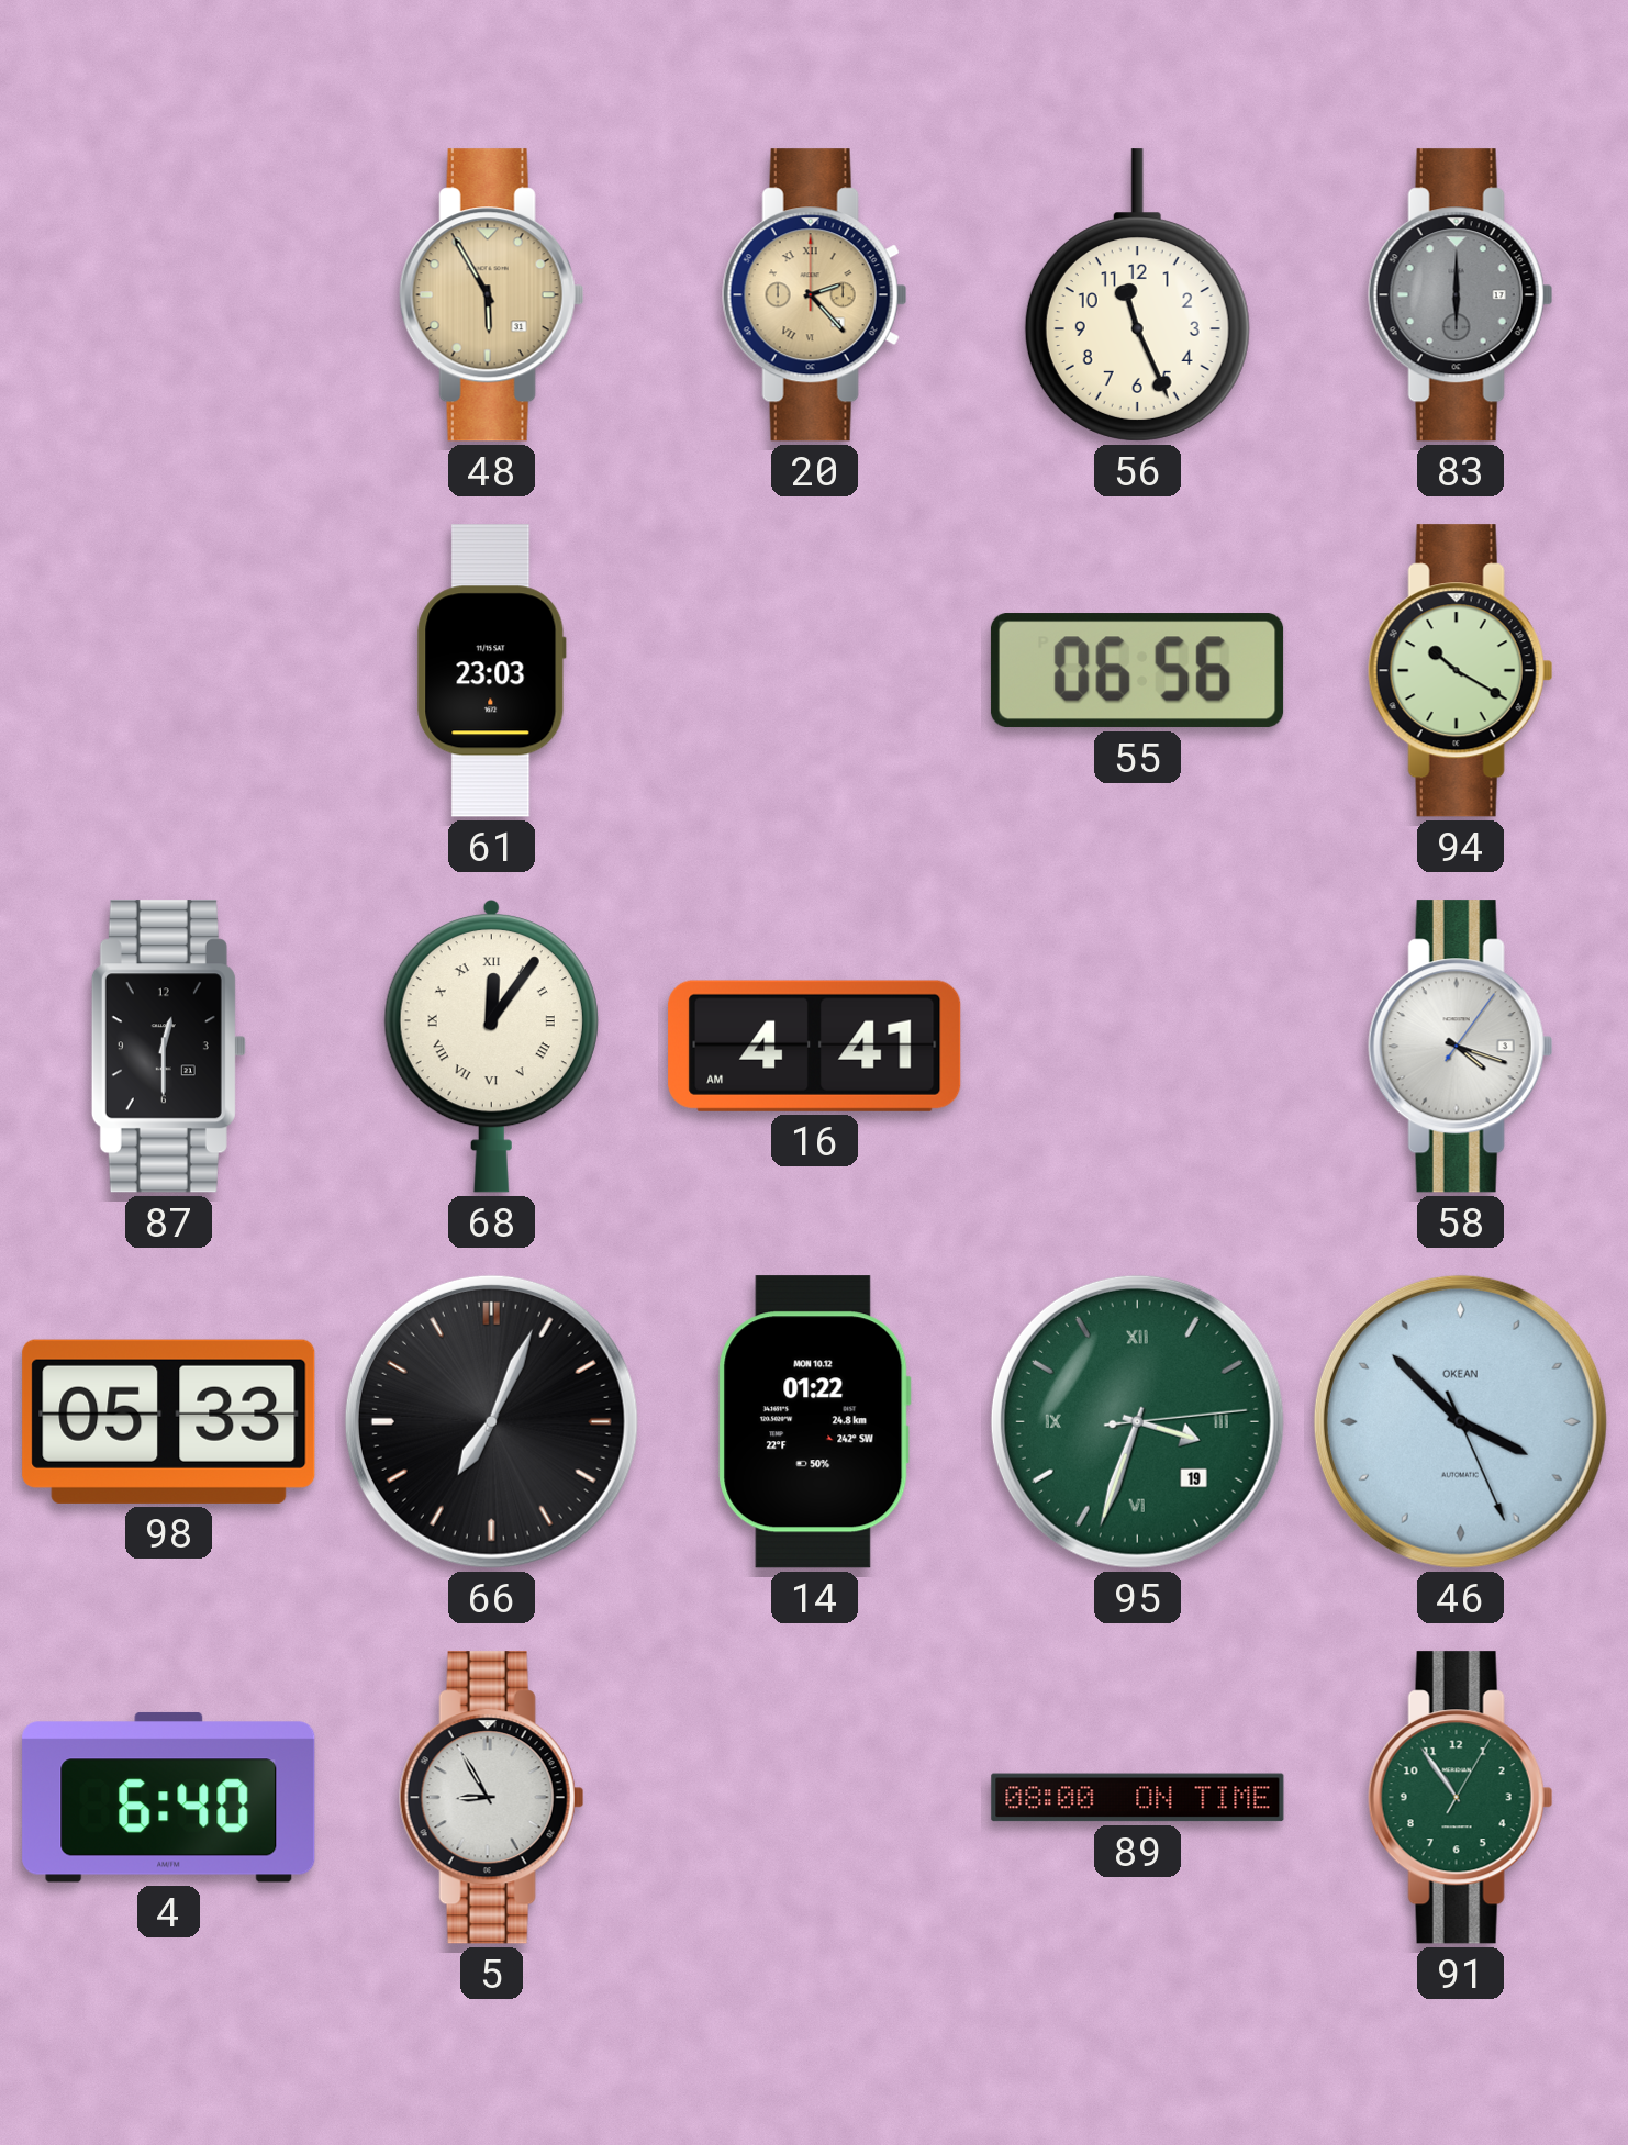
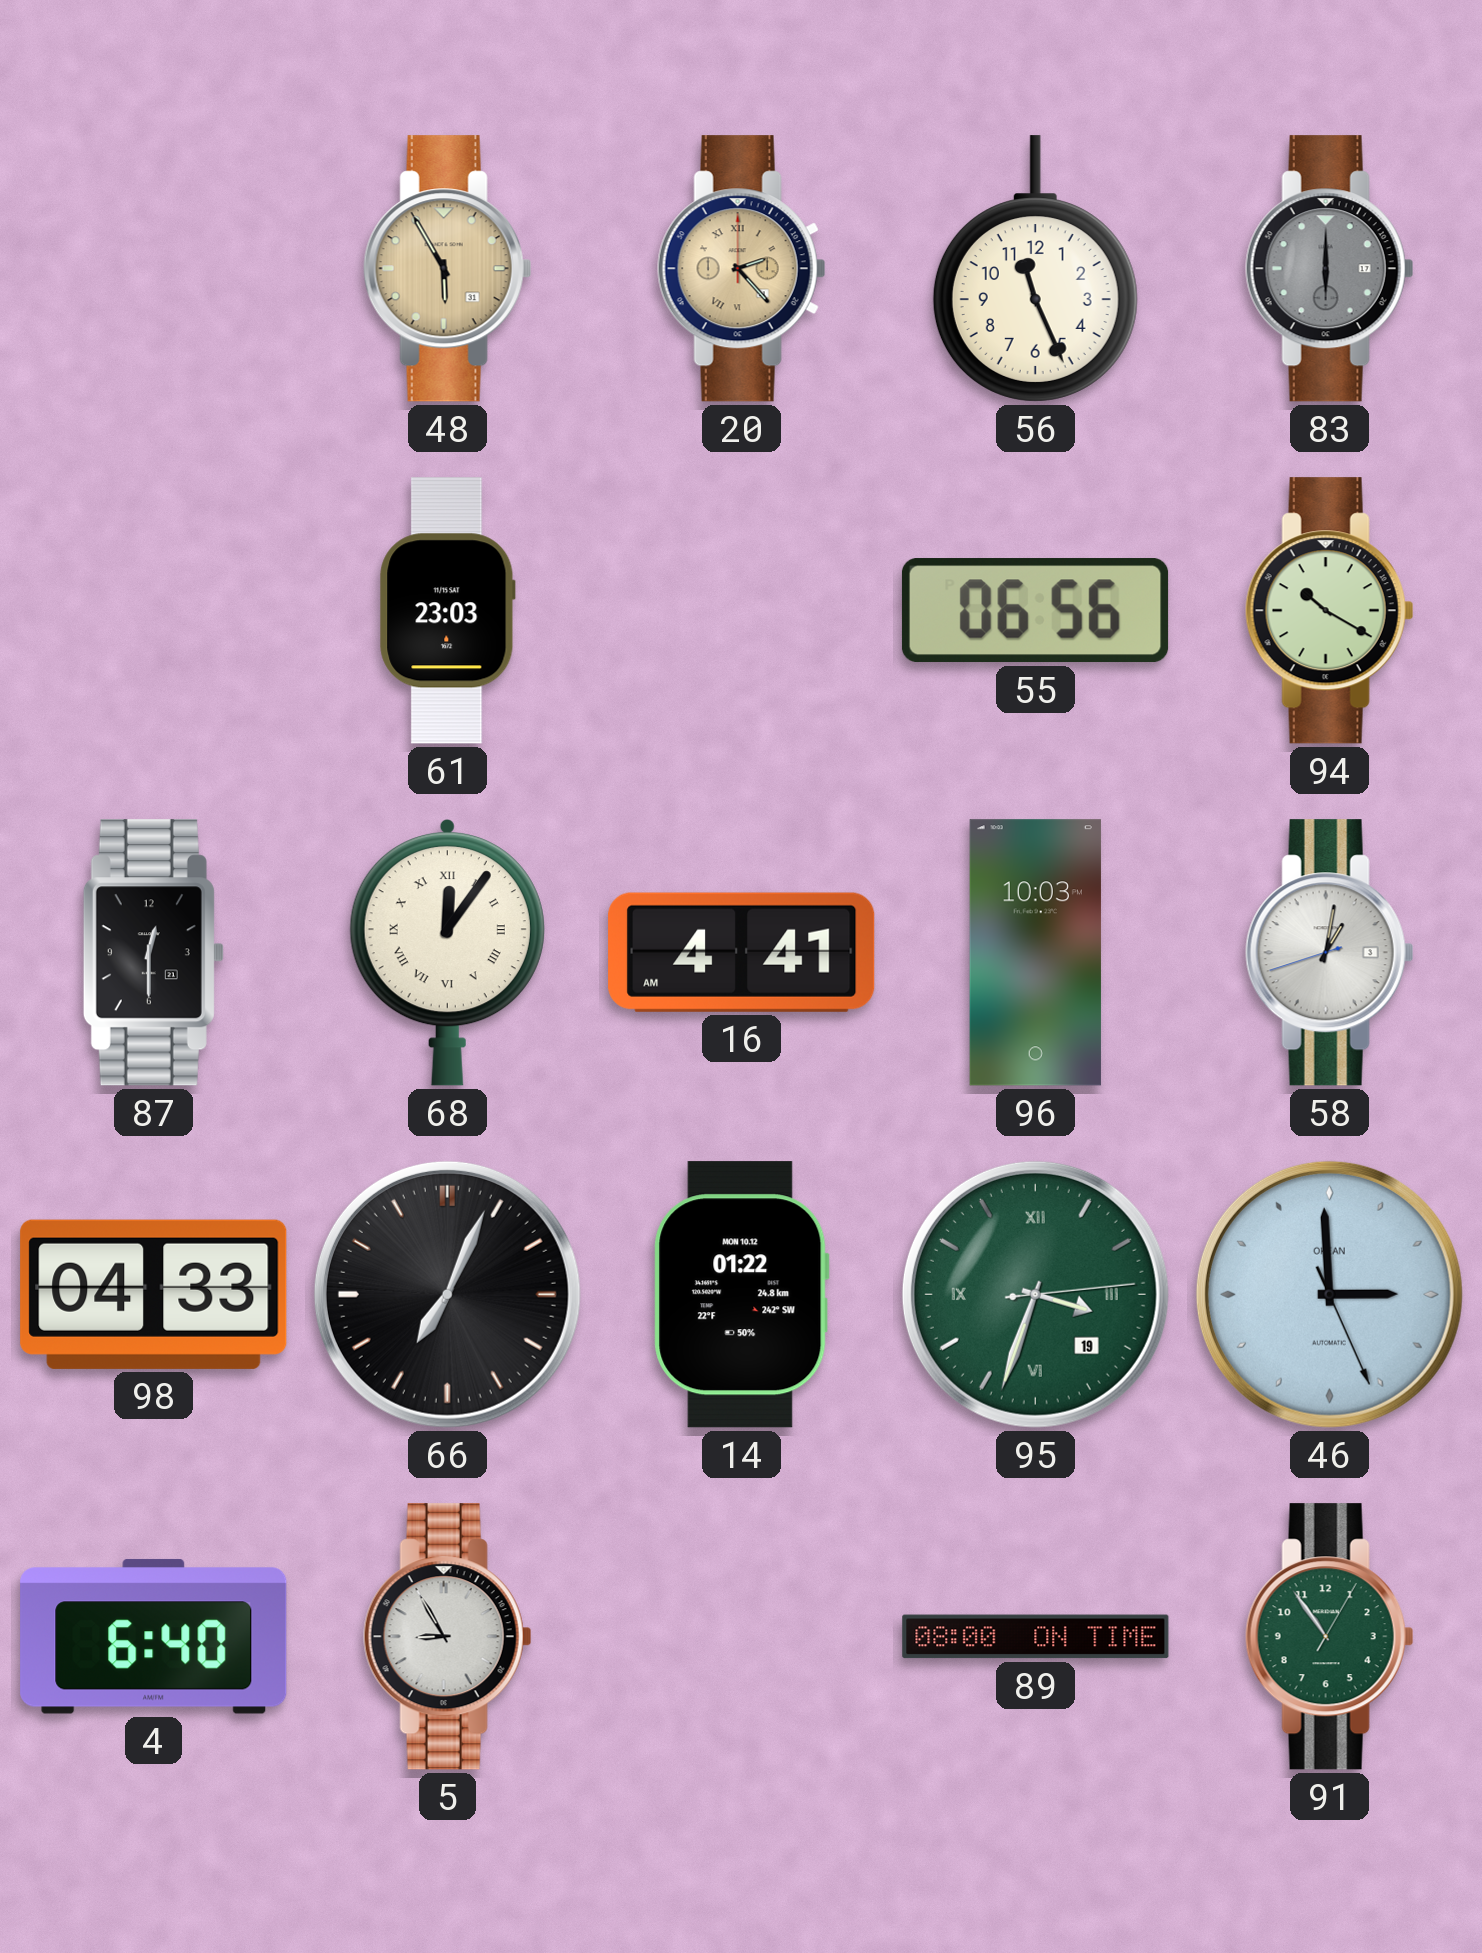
96: none -> 10:03 (1035, 953)
58: 4:18 -> 1:01 (1329, 953)
98: 05:33 -> 04:33 (154, 1294)
46: 3:52 -> 2:59 (1329, 1294)
